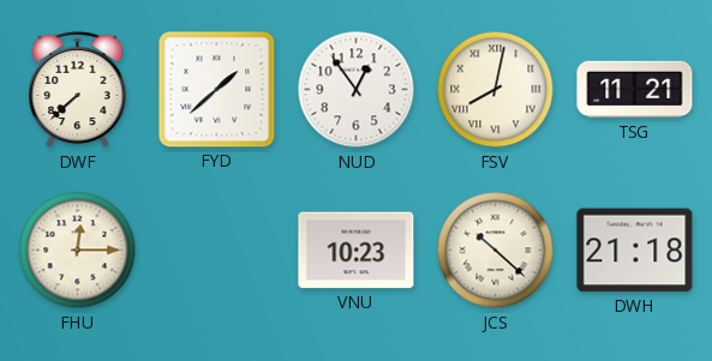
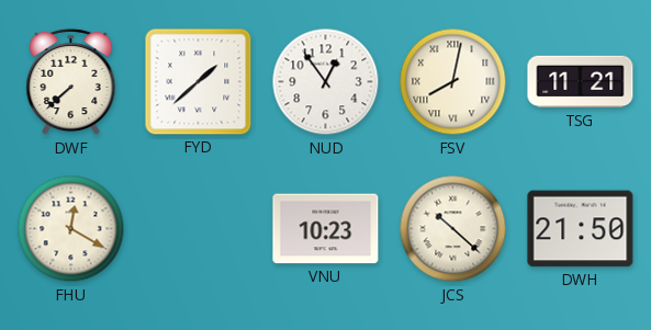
FHU: 12:15 -> 12:20 (71, 229)
DWH: 21:18 -> 21:50 (581, 229)
